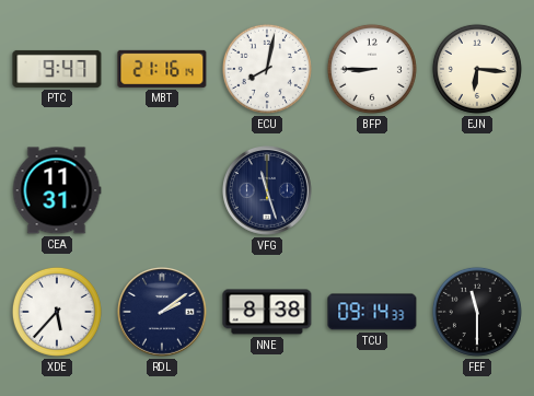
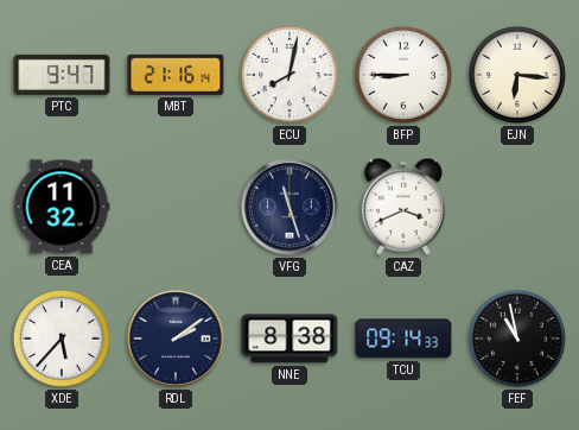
CEA: 11:31 -> 11:32 (62, 207)
CAZ: none -> 3:41 (403, 207)
FEF: 11:30 -> 10:58 (517, 339)
